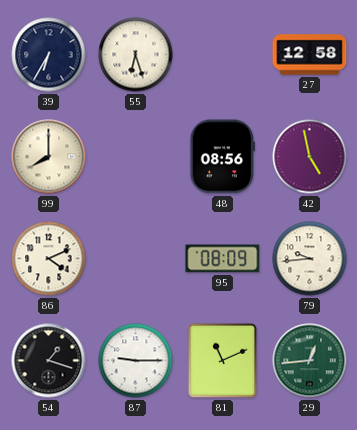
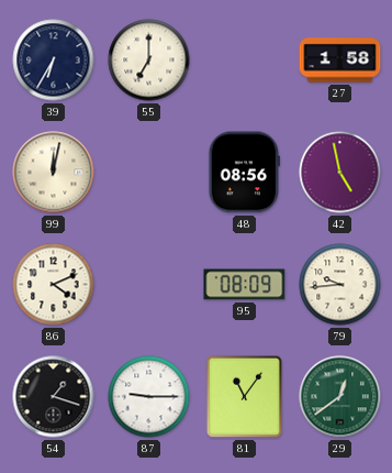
55: 6:27 -> 7:00 (149, 61)
27: 12:58 -> 1:58 (340, 61)
99: 8:00 -> 12:02 (54, 173)
81: 11:11 -> 11:06 (245, 397)
29: 12:44 -> 12:39 (340, 397)
